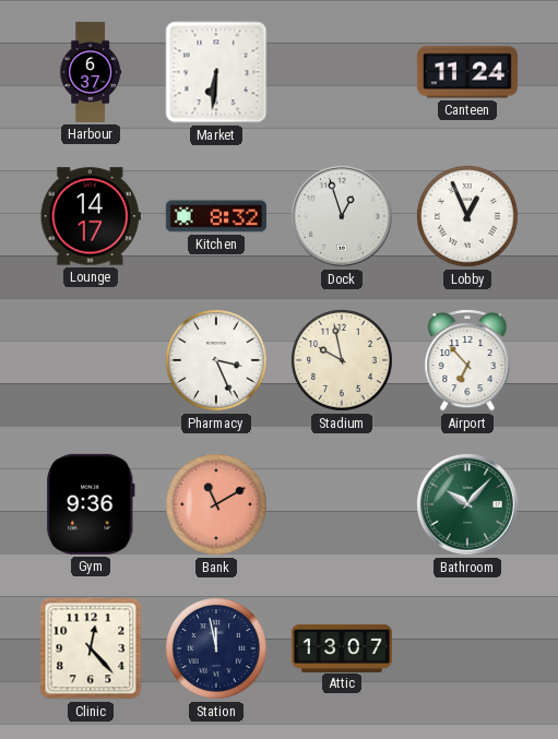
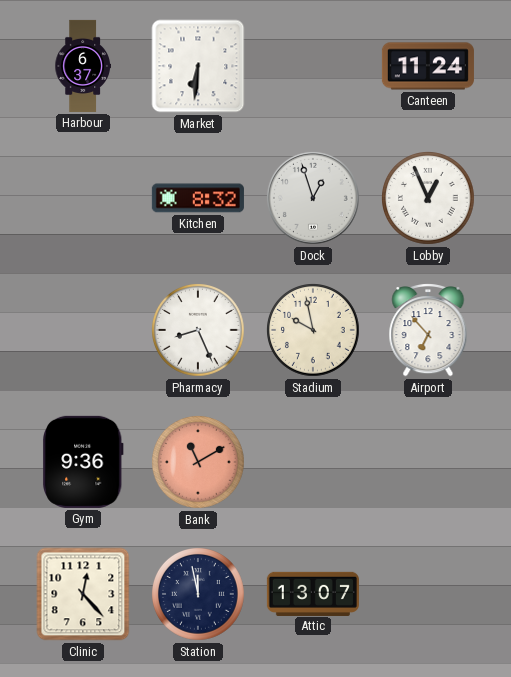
Lounge: 14:17 -> none (91, 216)
Pharmacy: 3:26 -> 8:26 (199, 331)
Bathroom: 10:07 -> none (467, 504)
